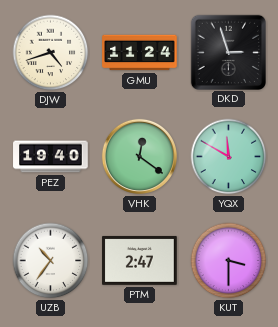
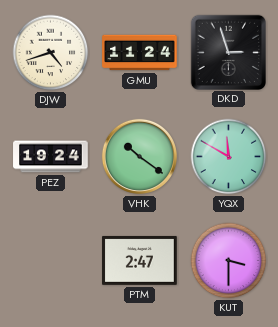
PEZ: 19:40 -> 19:24 (51, 157)
VHK: 12:21 -> 10:21 (139, 156)
UZB: 10:36 -> none (51, 261)
